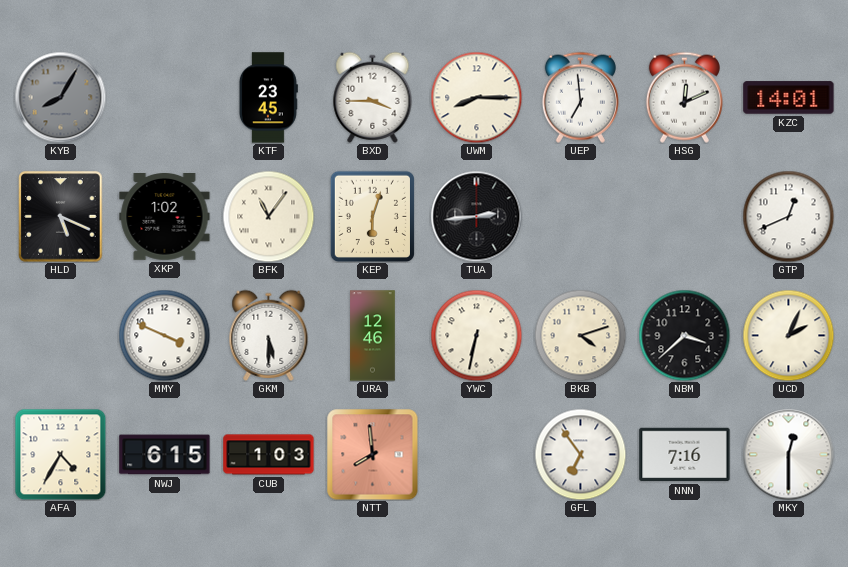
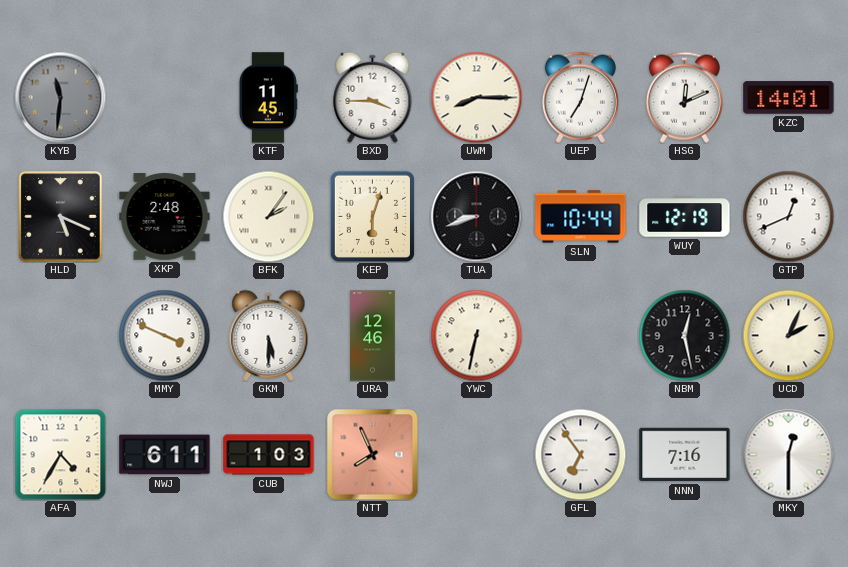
KYB: 8:05 -> 11:31 (60, 97)
KTF: 23:45 -> 11:45 (268, 98)
UEP: 6:59 -> 7:03 (580, 97)
XKP: 1:02 -> 2:48 (165, 217)
BFK: 11:06 -> 2:06 (268, 216)
TUA: 2:44 -> 8:42 (476, 216)
SLN: none -> 10:44 (581, 217)
WUY: none -> 12:19 (685, 217)
BKB: 4:12 -> none (580, 335)
NBM: 3:38 -> 12:28 (684, 335)
NWJ: 6:15 -> 6:11 (165, 455)
NTT: 7:59 -> 7:56 (372, 454)
